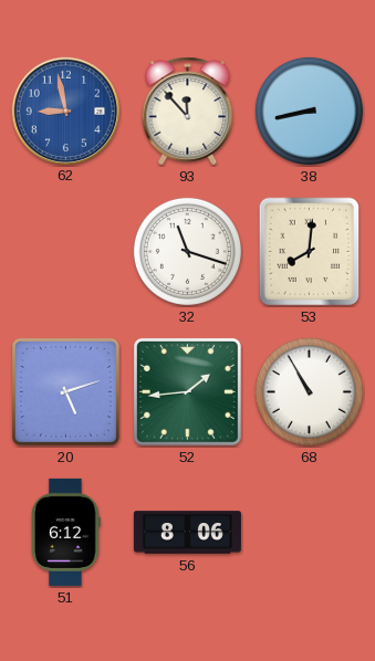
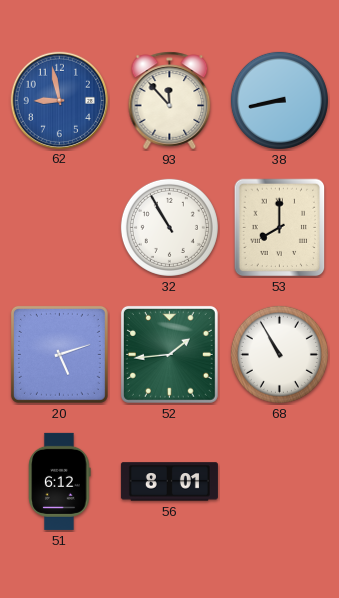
32: 11:18 -> 10:55 (169, 227)
53: 8:01 -> 8:00 (280, 228)
56: 8:06 -> 8:01 (169, 482)
